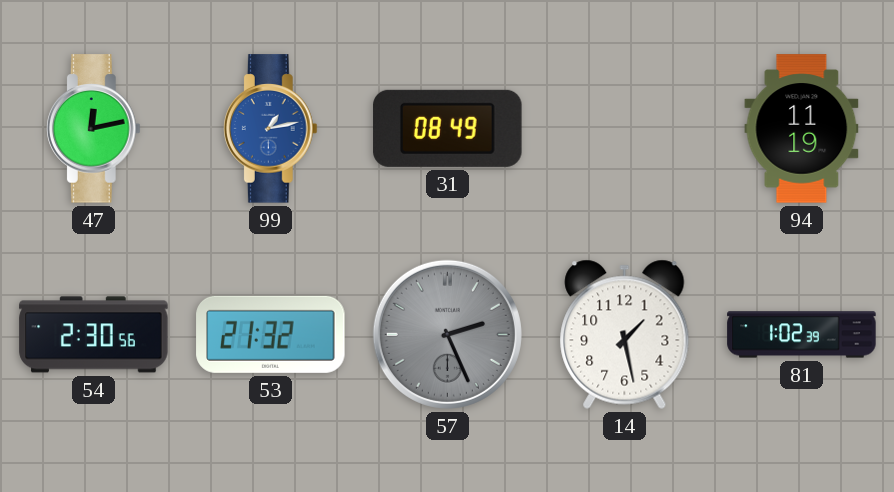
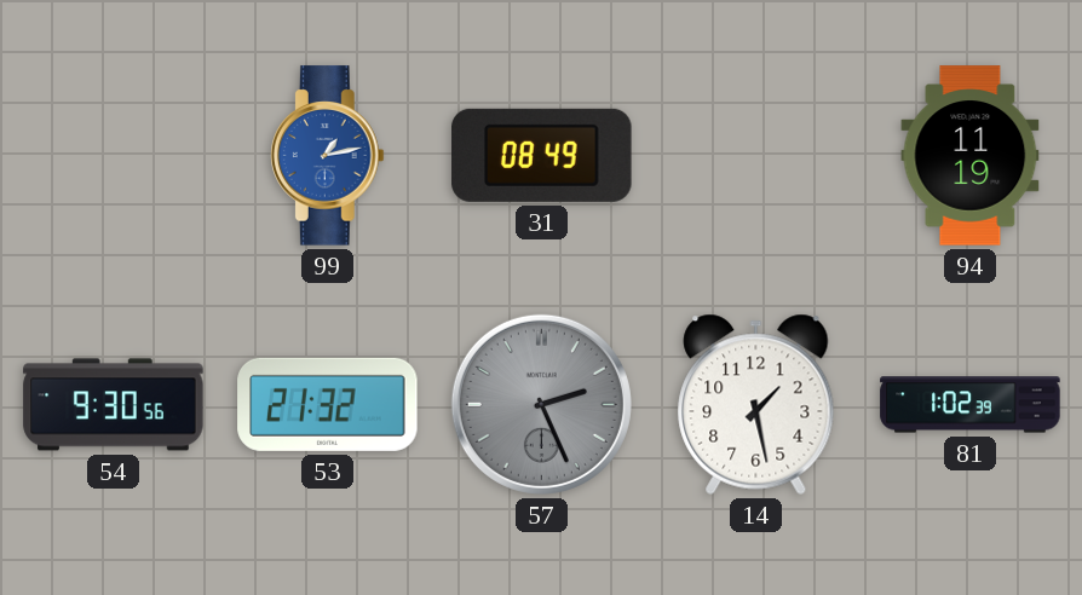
47: 12:13 -> none (93, 129)
54: 2:30 -> 9:30 (114, 405)
